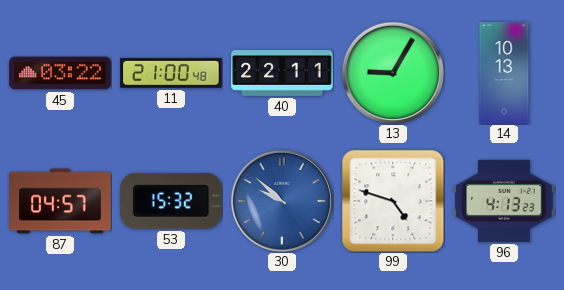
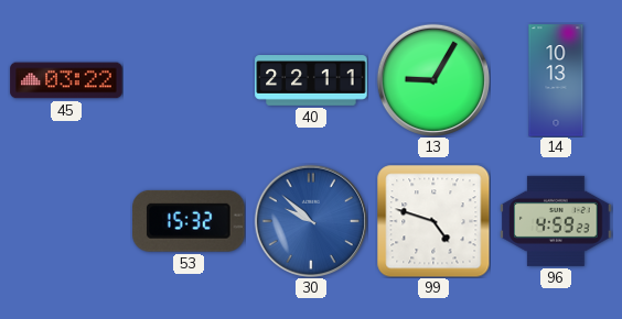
11: 21:00 -> none (171, 73)
87: 04:57 -> none (60, 201)
96: 4:13 -> 4:59 (556, 221)
